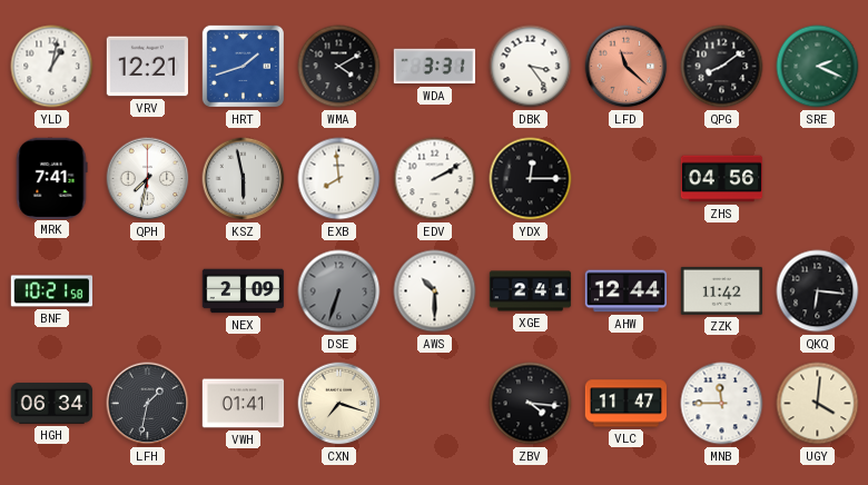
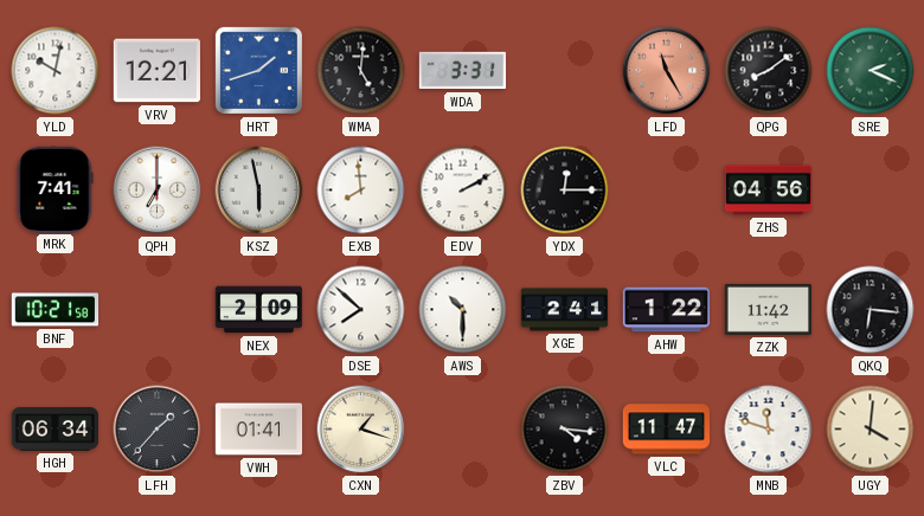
YLD: 1:02 -> 10:02 (56, 71)
WMA: 4:10 -> 5:01 (361, 71)
DBK: 3:24 -> none (531, 67)
LFD: 11:22 -> 11:25 (667, 71)
QPH: 7:32 -> 7:00 (158, 191)
DSE: 6:33 -> 7:52 (361, 310)
DSE dial: grey -> white (361, 310)
AHW: 12:44 -> 1:22 (667, 310)
LFH: 1:32 -> 1:37 (158, 430)
CXN: 7:18 -> 1:18 (361, 430)
MNB: 11:45 -> 11:48 (769, 430)
